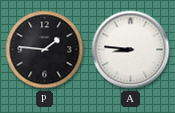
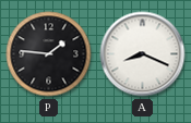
A: 8:46 -> 8:19 (143, 54)
